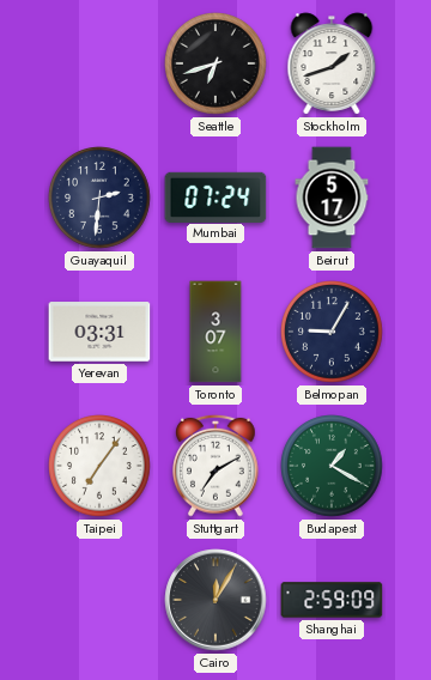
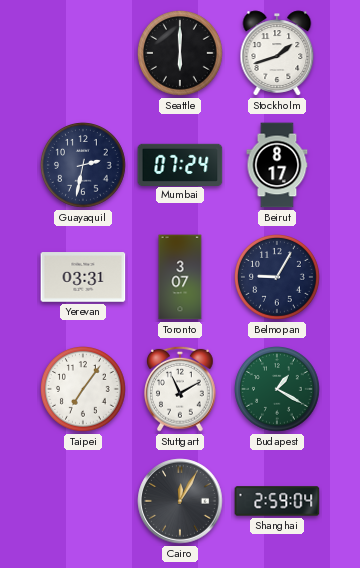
Seattle: 6:42 -> 6:00 (181, 54)
Guayaquil: 2:31 -> 2:32 (84, 166)
Beirut: 5:17 -> 8:17 (277, 165)
Stuttgart: 7:10 -> 11:10 (181, 389)
Shanghai: 2:59:09 -> 2:59:04 (277, 501)
